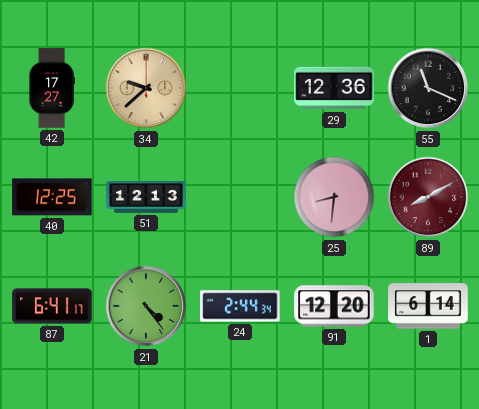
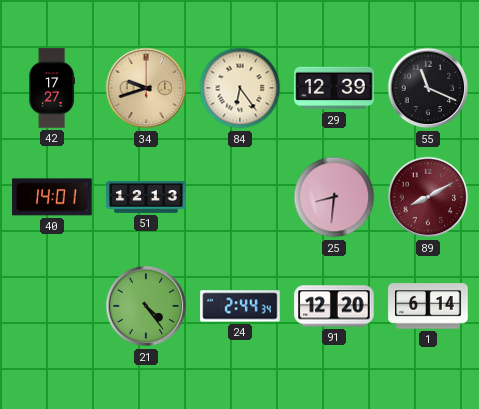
34: 9:38 -> 9:42 (146, 88)
84: none -> 6:24 (240, 88)
29: 12:36 -> 12:39 (334, 88)
40: 12:25 -> 14:01 (52, 197)
87: 6:41 -> none (52, 306)
